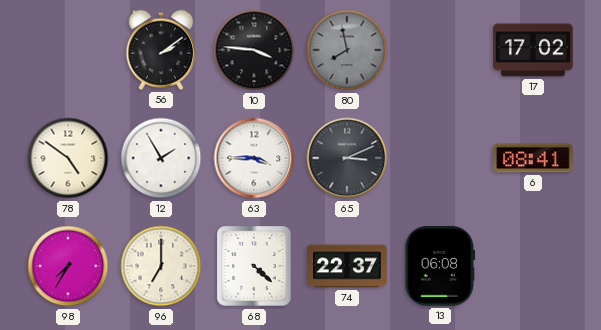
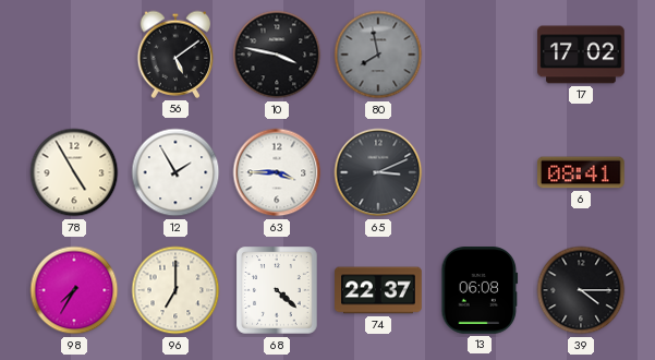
56: 2:09 -> 5:09 (175, 55)
10: 3:46 -> 3:47 (277, 55)
78: 4:51 -> 4:55 (74, 172)
39: none -> 4:15 (581, 290)
